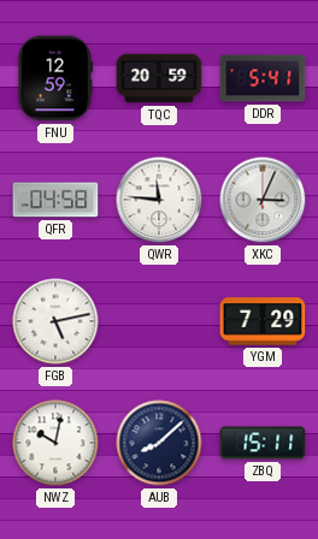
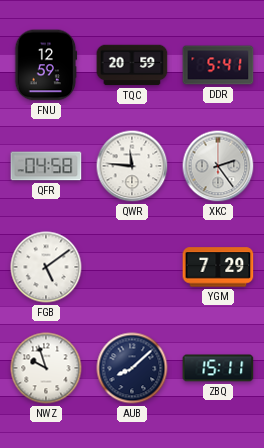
XKC: 3:04 -> 2:24 (218, 166)
FGB: 5:13 -> 5:09 (46, 267)
NWZ: 10:02 -> 9:57 (46, 368)
